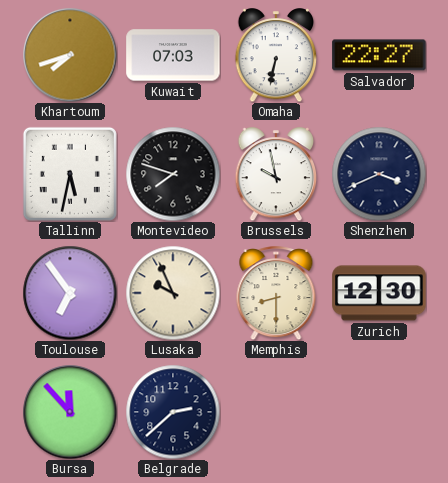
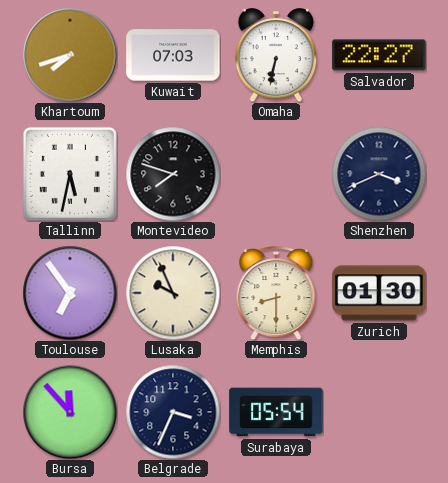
Brussels: 9:58 -> none (276, 175)
Zurich: 12:30 -> 01:30 (379, 293)
Belgrade: 2:38 -> 3:34 (173, 412)
Surabaya: none -> 05:54 (276, 412)
